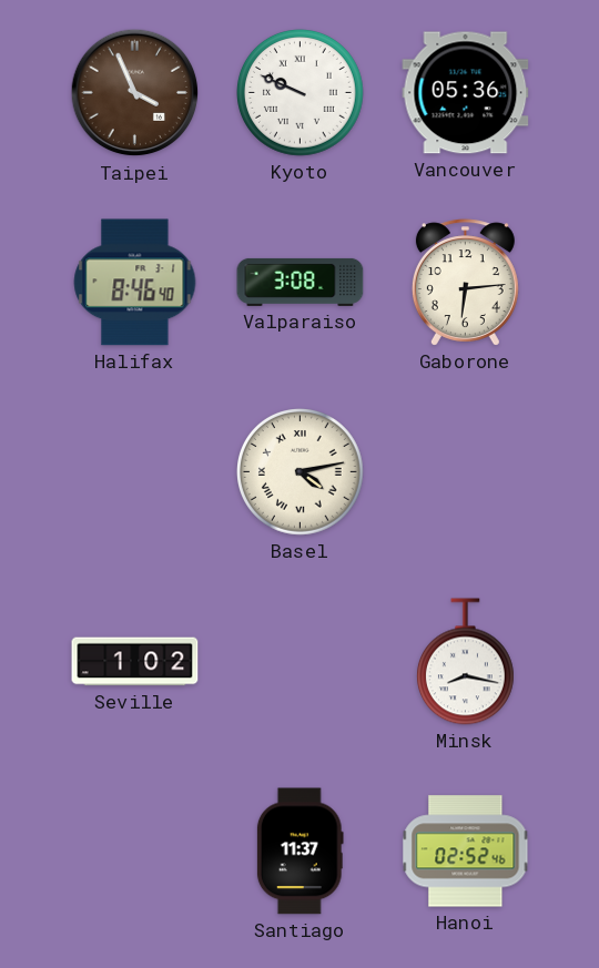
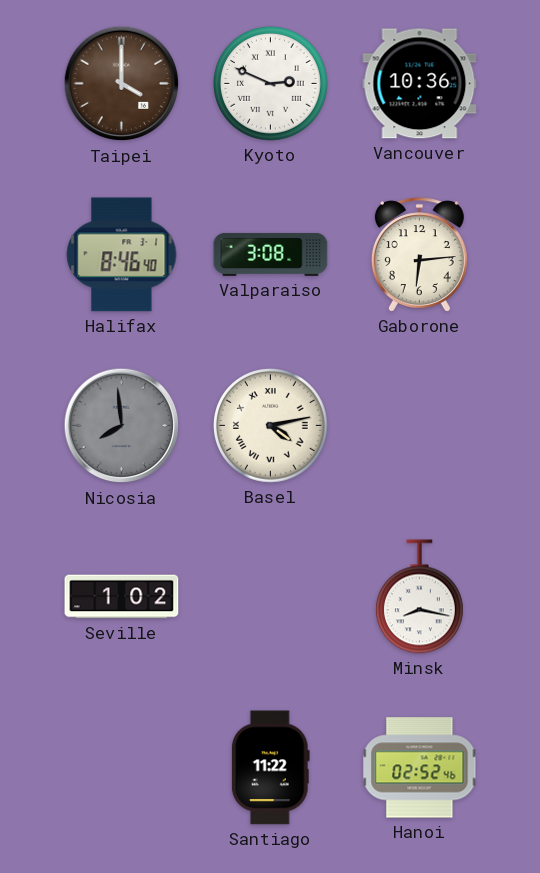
Taipei: 3:56 -> 4:00 (122, 84)
Kyoto: 9:49 -> 2:49 (271, 84)
Vancouver: 05:36 -> 10:36 (420, 84)
Nicosia: none -> 7:59 (122, 426)
Santiago: 11:37 -> 11:22 (270, 768)
